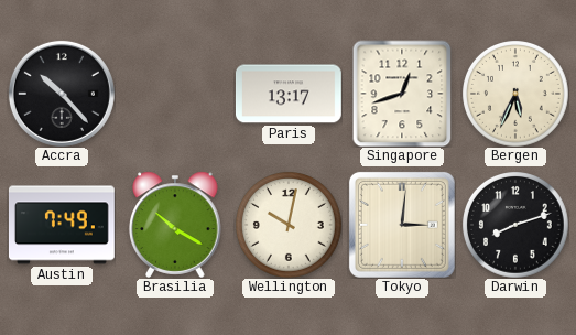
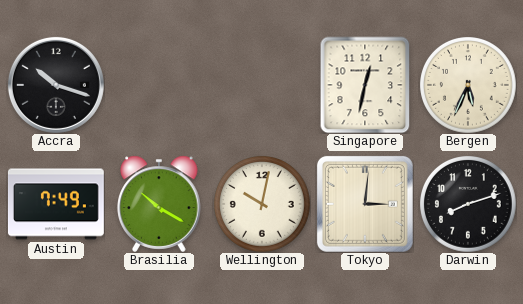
Accra: 10:23 -> 10:18 (56, 85)
Paris: 13:17 -> none (289, 94)
Singapore: 12:42 -> 12:32 (365, 85)
